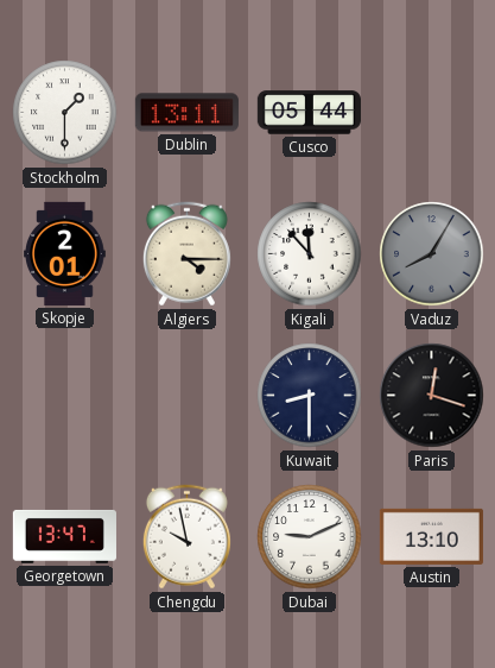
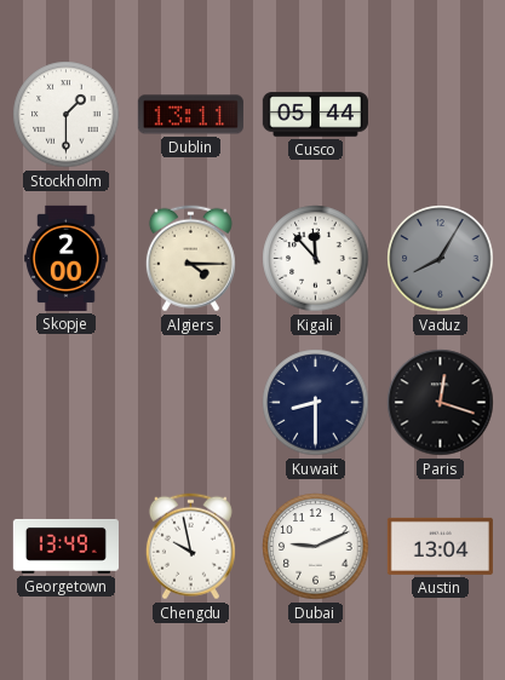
Skopje: 2:01 -> 2:00 (67, 258)
Georgetown: 13:47 -> 13:49 (65, 546)
Austin: 13:10 -> 13:04 (440, 546)
